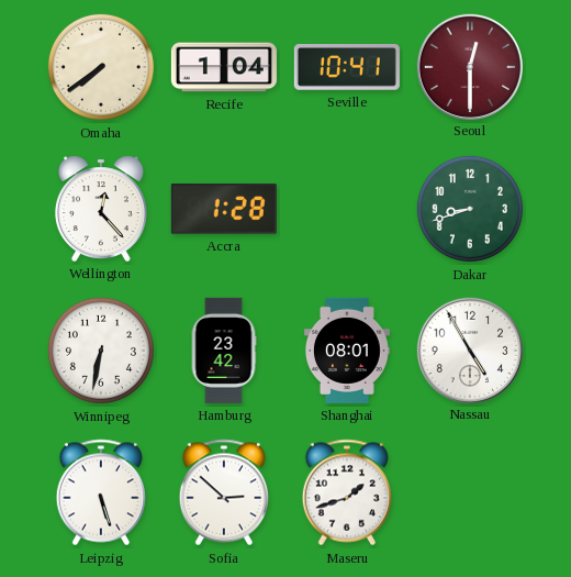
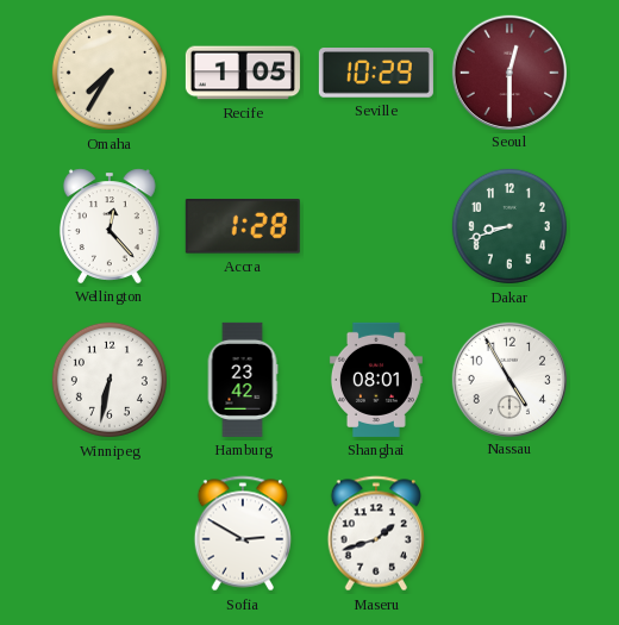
Omaha: 7:39 -> 7:35 (110, 73)
Recife: 1:04 -> 1:05 (243, 73)
Seville: 10:41 -> 10:29 (376, 74)
Leipzig: 5:27 -> none (100, 492)
Sofia: 2:52 -> 2:50 (242, 533)
